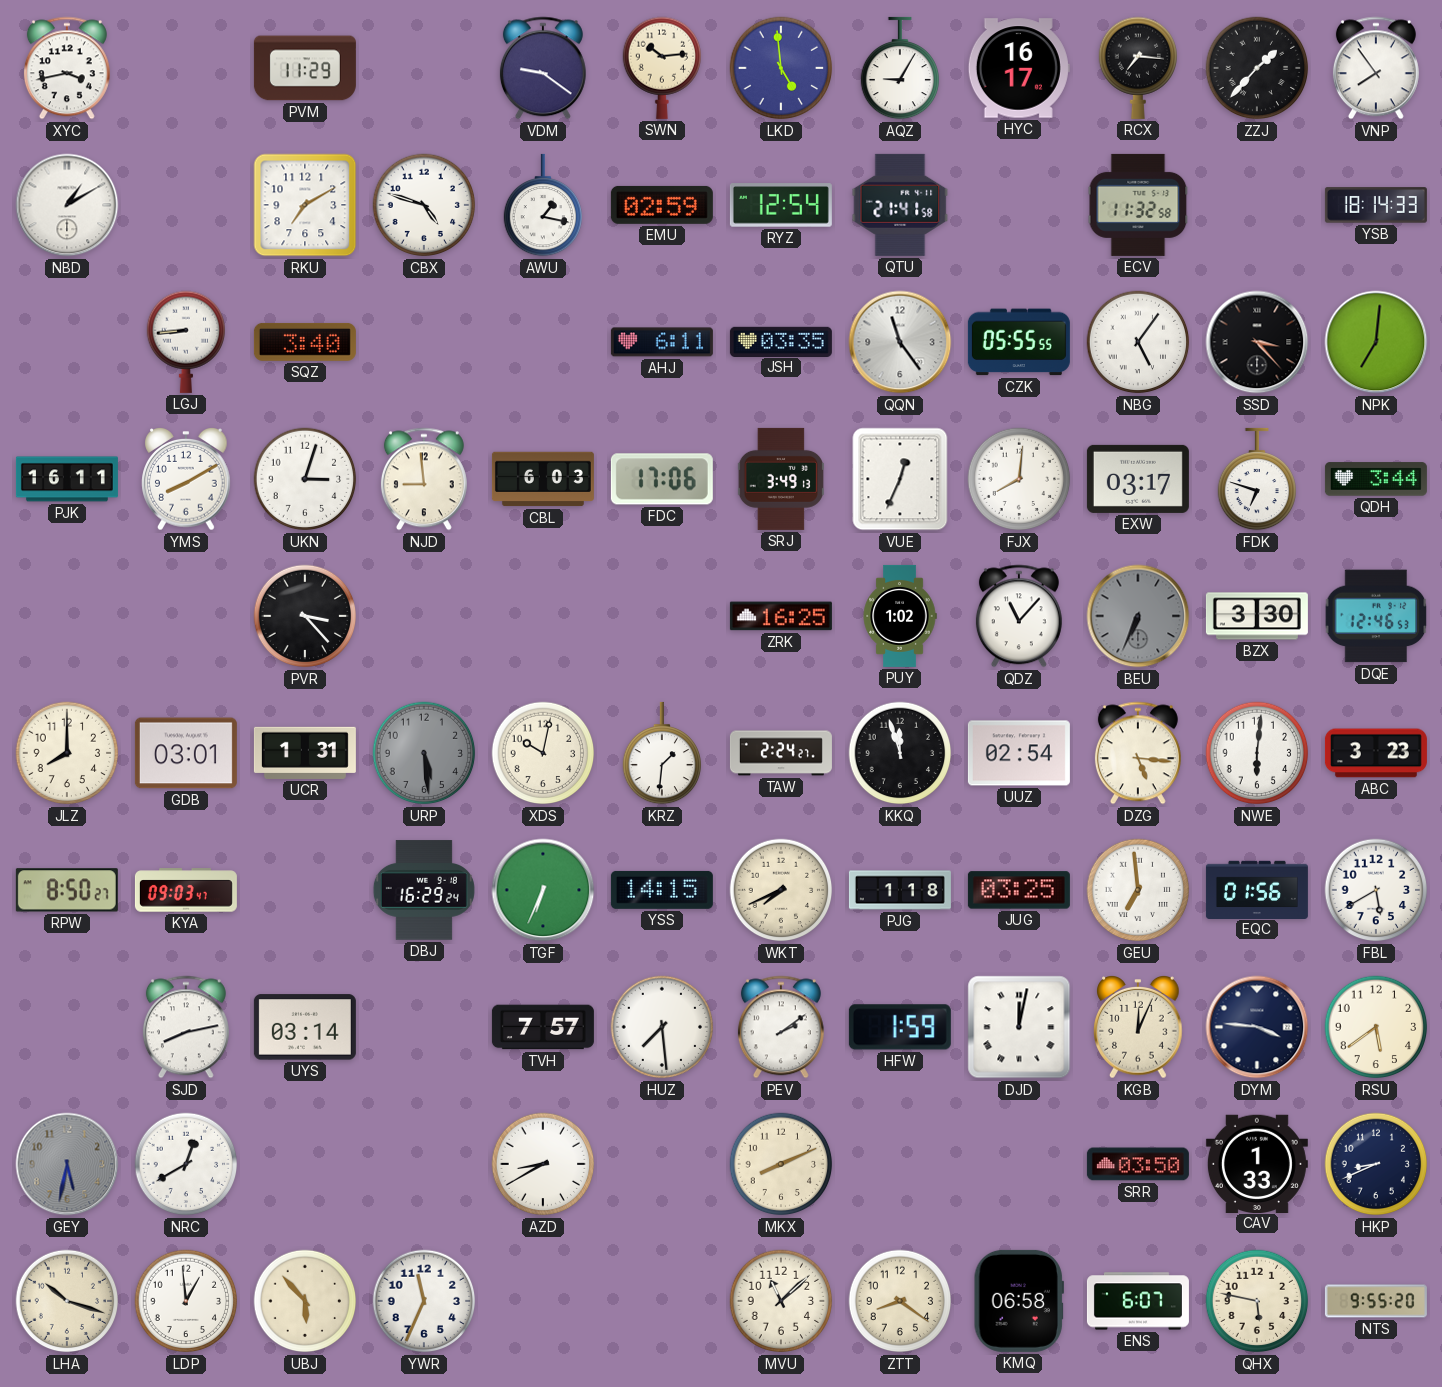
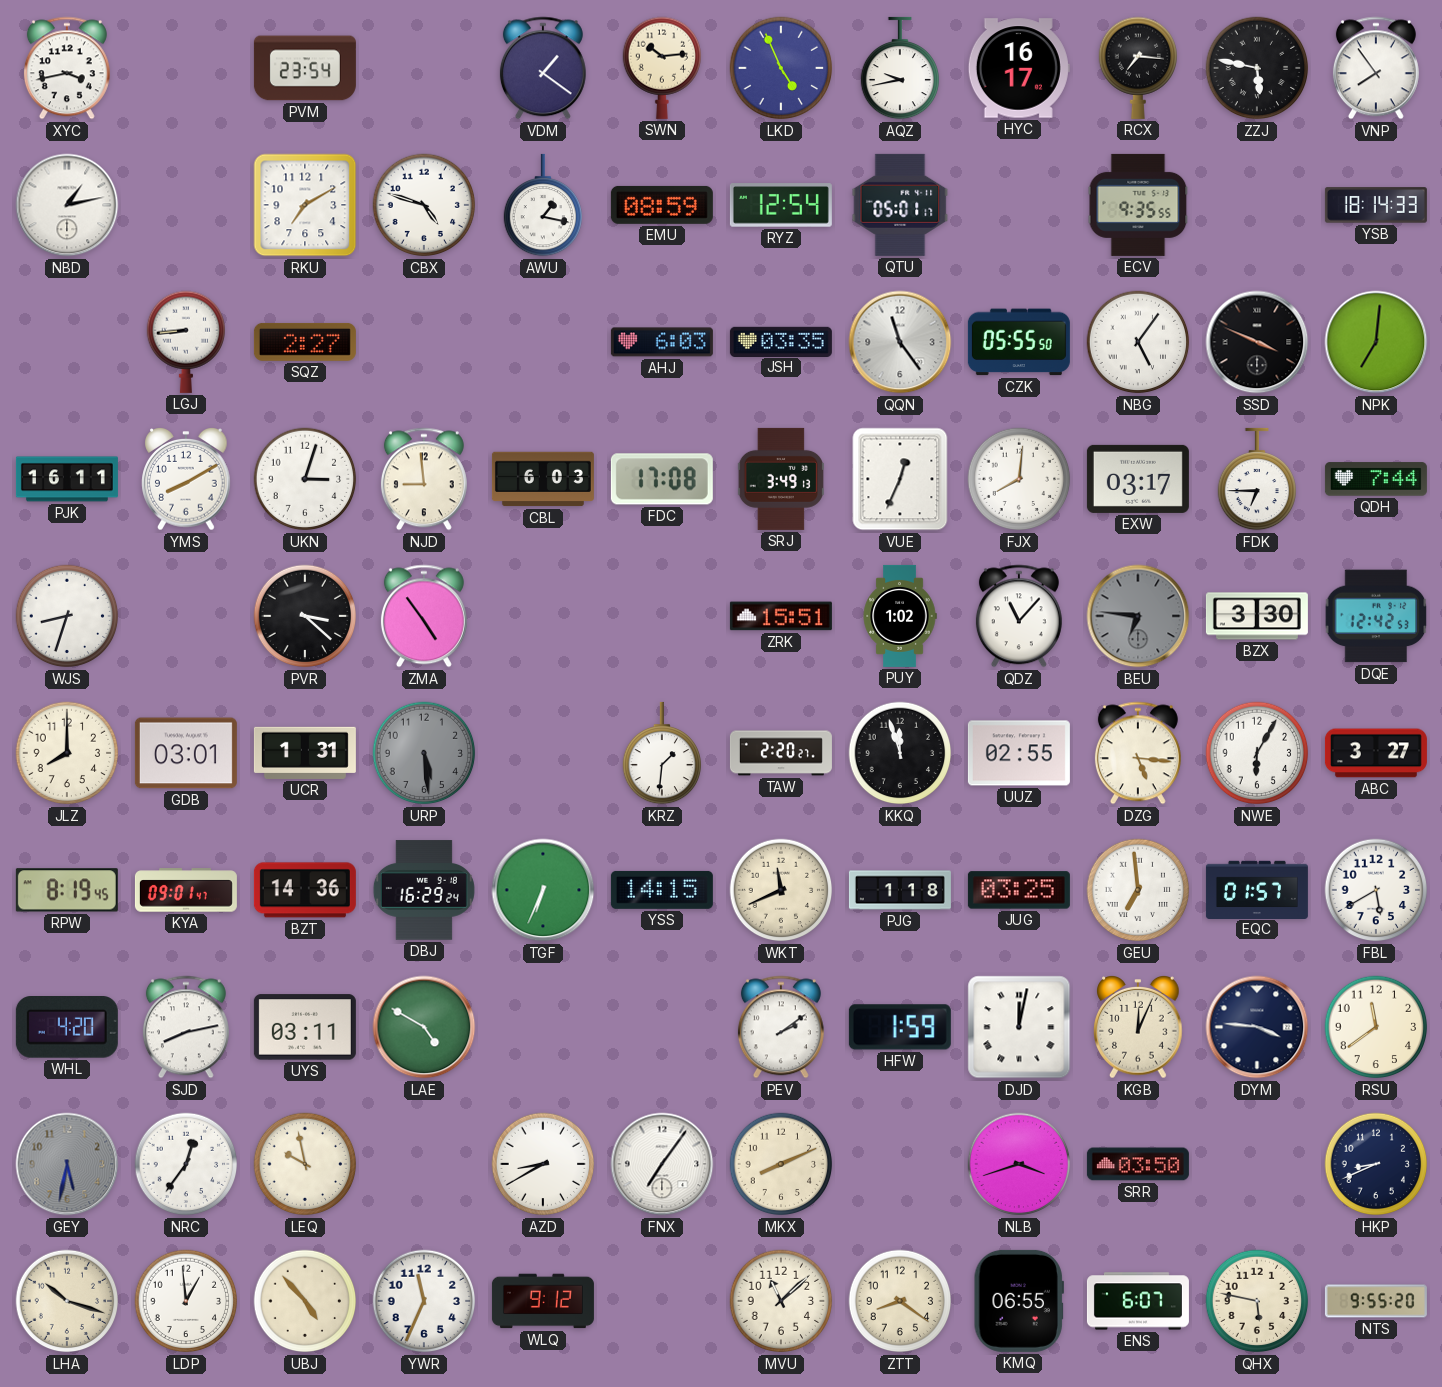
PVM: 11:29 -> 23:54 (305, 68)
VDM: 9:21 -> 1:21 (543, 68)
LKD: 4:59 -> 4:56 (781, 68)
AQZ: 9:05 -> 9:43 (899, 68)
ZZJ: 1:37 -> 5:47 (1257, 68)
NBD: 1:10 -> 1:13 (67, 205)
EMU: 02:59 -> 08:59 (662, 205)
QTU: 21:41 -> 05:01 (900, 205)
ECV: 11:32 -> 9:35 (1138, 205)
SQZ: 3:40 -> 2:27 (305, 342)
AHJ: 6:11 -> 6:03 (662, 342)
CZK: 05:55:55 -> 05:55:50 (1019, 342)
SSD: 3:23 -> 3:49 (1257, 342)
FDC: 17:06 -> 17:08 (662, 479)
FDK: 6:48 -> 6:45 (1256, 479)
QDH: 3:44 -> 7:44 (1376, 479)
WJS: none -> 8:33 (67, 616)
PVR: 3:23 -> 3:22 (305, 616)
ZMA: none -> 4:54 (424, 616)
ZRK: 16:25 -> 15:51 (781, 616)
BEU: 6:34 -> 6:46 (1138, 616)
DQE: 12:46 -> 12:42 (1376, 616)
XDS: 10:02 -> none (543, 753)
TAW: 2:24 -> 2:20 (781, 753)
UUZ: 02:54 -> 02:55 (1019, 753)
NWE: 6:01 -> 6:05 (1257, 753)
ABC: 3:23 -> 3:27 (1376, 753)
RPW: 8:50 -> 8:19 (67, 890)
KYA: 09:03 -> 09:01 (186, 890)
BZT: none -> 14:36 (305, 890)
WKT: 7:41 -> 11:41 (781, 890)
EQC: 01:56 -> 01:57 (1257, 889)
WHL: none -> 4:20 (67, 1028)
UYS: 03:14 -> 03:11 (305, 1027)
LAE: none -> 4:50 (424, 1027)
TVH: 7:57 -> none (543, 1027)
HUZ: 7:29 -> none (662, 1027)
RSU: 5:39 -> 11:39 (1376, 1027)
NRC: 12:40 -> 12:36 (186, 1164)
LEQ: none -> 9:58 (305, 1164)
FNX: none -> 7:06 (662, 1164)
NLB: none -> 3:42 (1019, 1164)
CAV: 1:33 -> none (1257, 1163)
UBJ: 5:53 -> 4:53 (305, 1301)
WLQ: none -> 9:12 (543, 1301)
KMQ: 06:58 -> 06:55 (1019, 1301)
